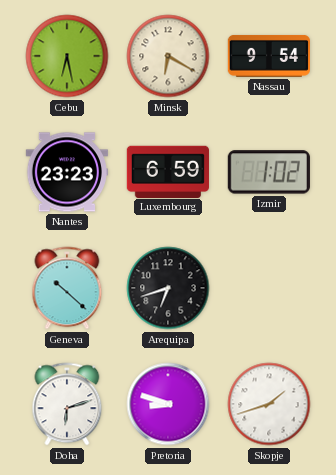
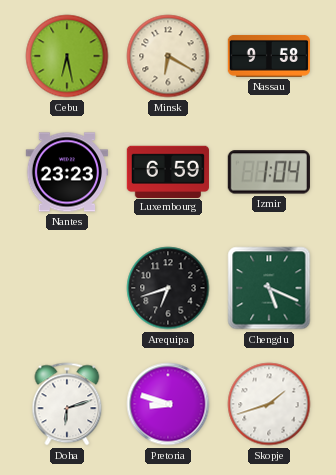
Nassau: 9:54 -> 9:58 (268, 56)
Izmir: 1:02 -> 1:04 (269, 172)
Geneva: 10:22 -> none (67, 288)
Chengdu: none -> 5:19 (269, 288)
